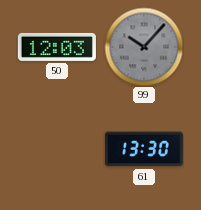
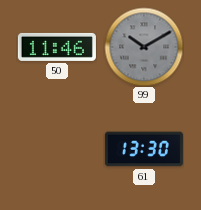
50: 12:03 -> 11:46 (57, 47)
99: 10:07 -> 10:10 (144, 47)
